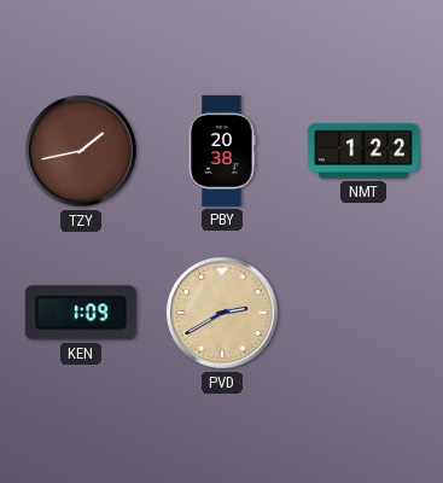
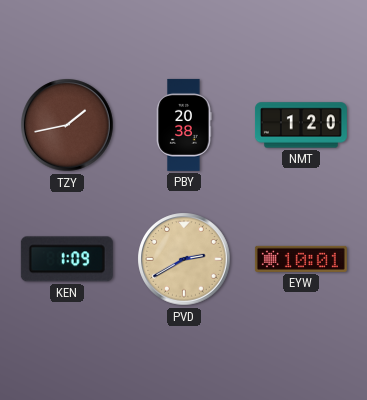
NMT: 1:22 -> 1:20 (301, 125)
EYW: none -> 10:01 (301, 259)
